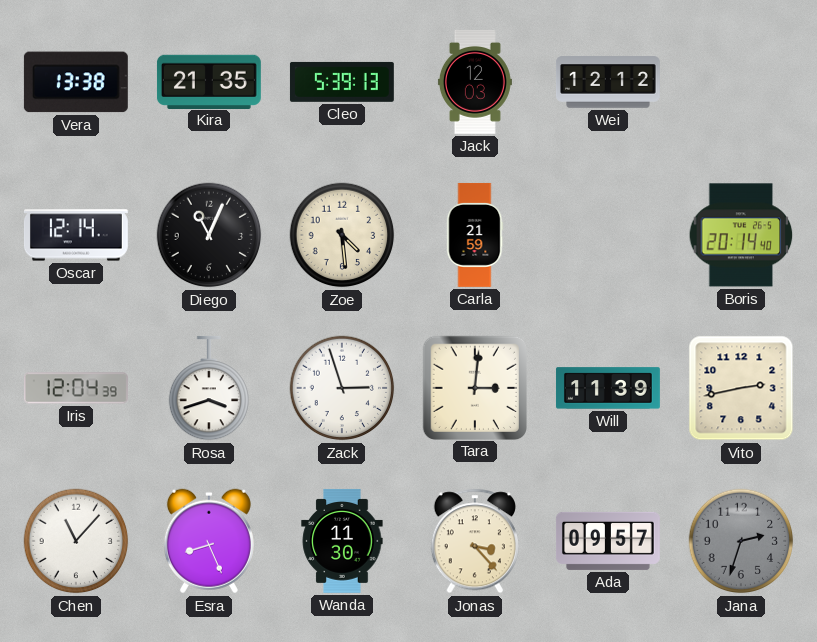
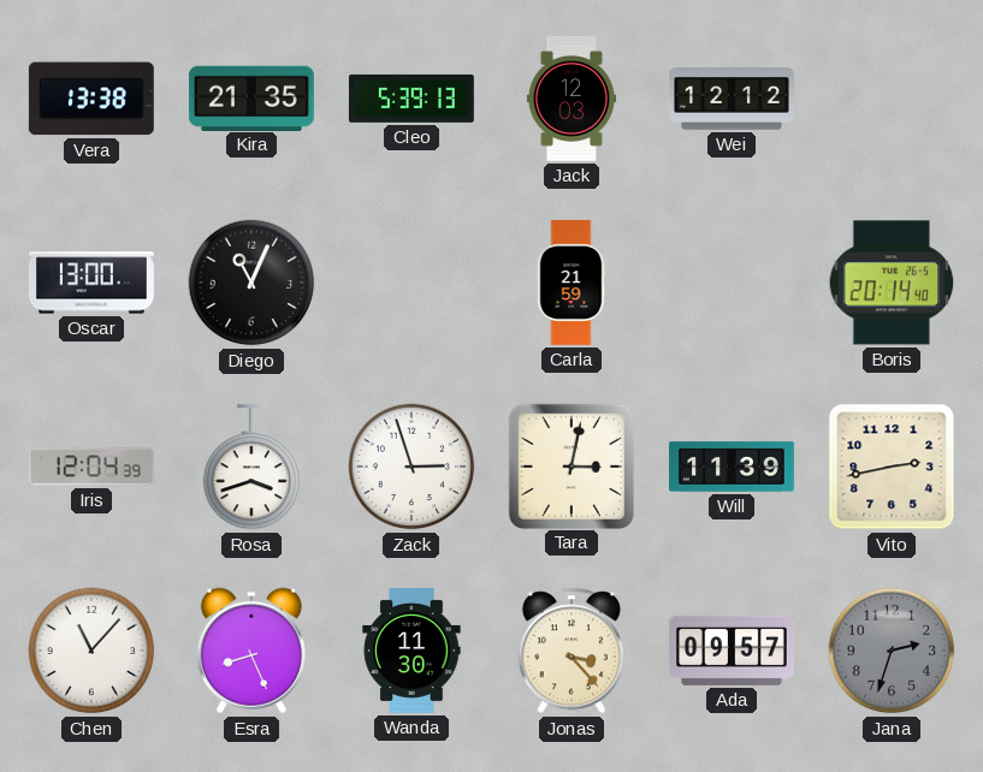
Oscar: 12:14 -> 13:00 (91, 283)
Zoe: 4:29 -> none (342, 235)
Tara: 3:01 -> 3:02 (570, 465)
